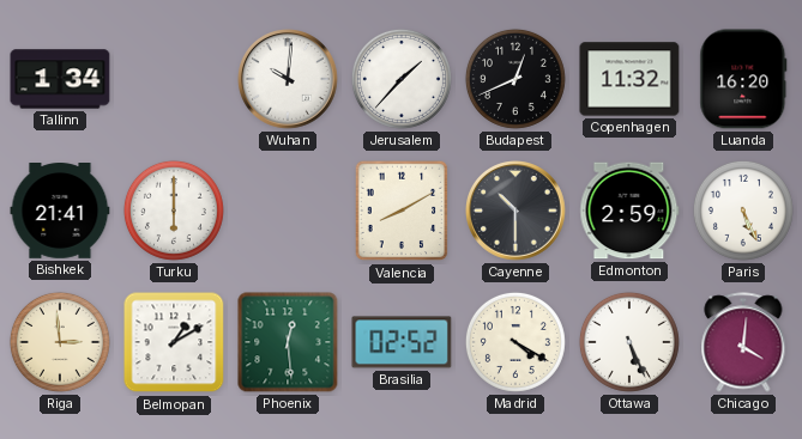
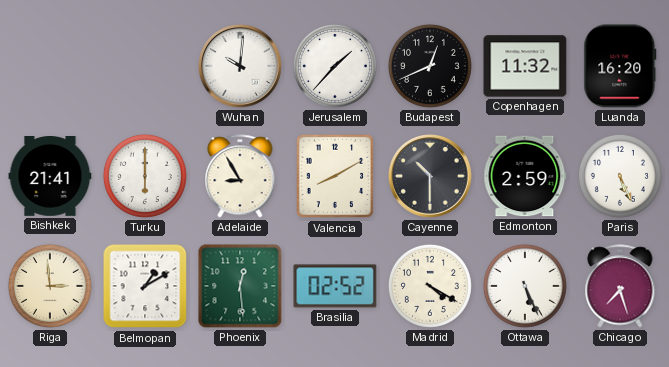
Tallinn: 1:34 -> none (60, 79)
Adelaide: none -> 8:55 (240, 176)
Chicago: 4:01 -> 7:27 (620, 286)
